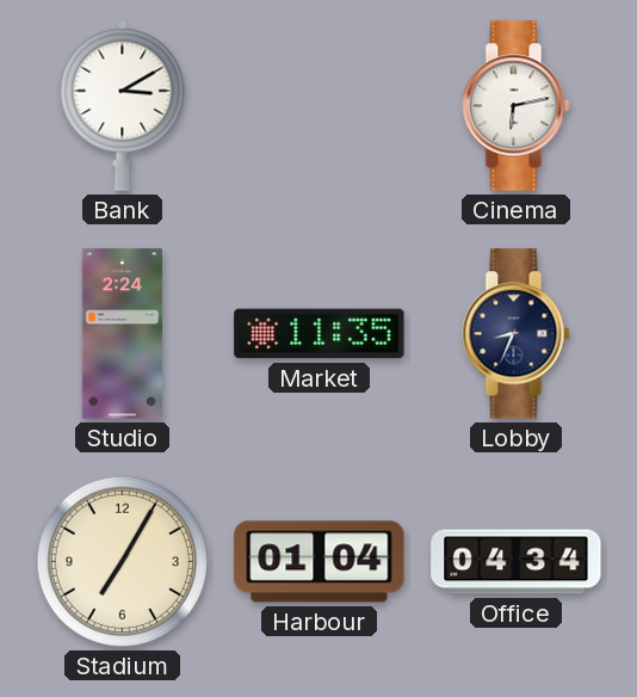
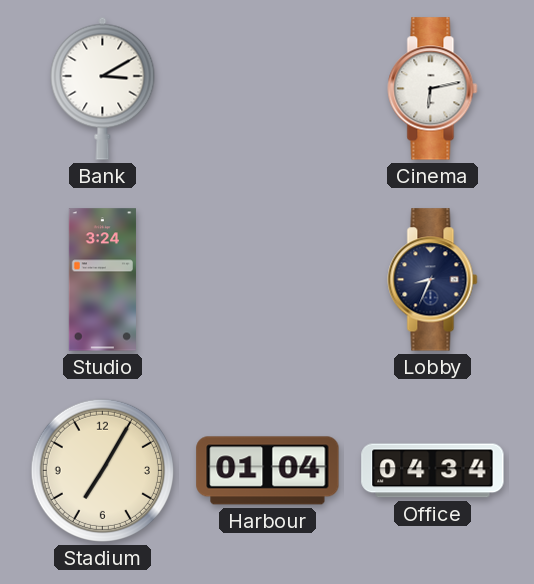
Studio: 2:24 -> 3:24 (102, 280)
Market: 11:35 -> none (320, 334)
